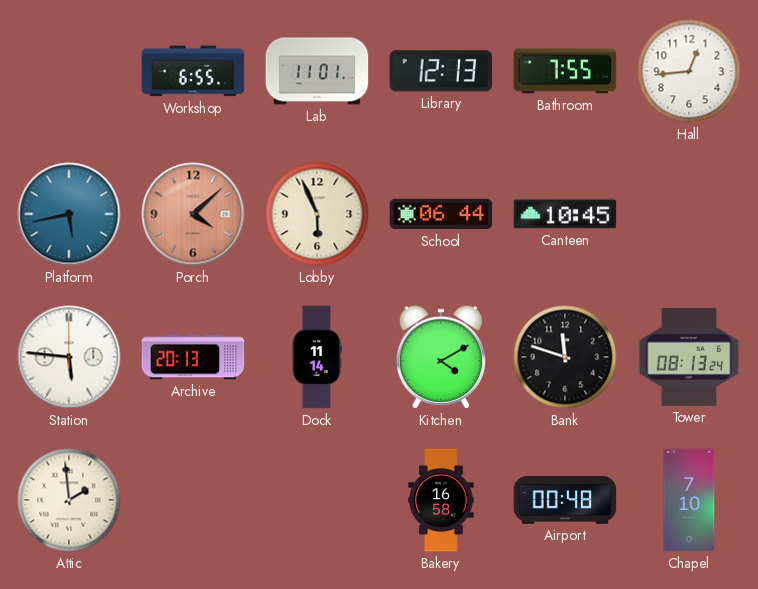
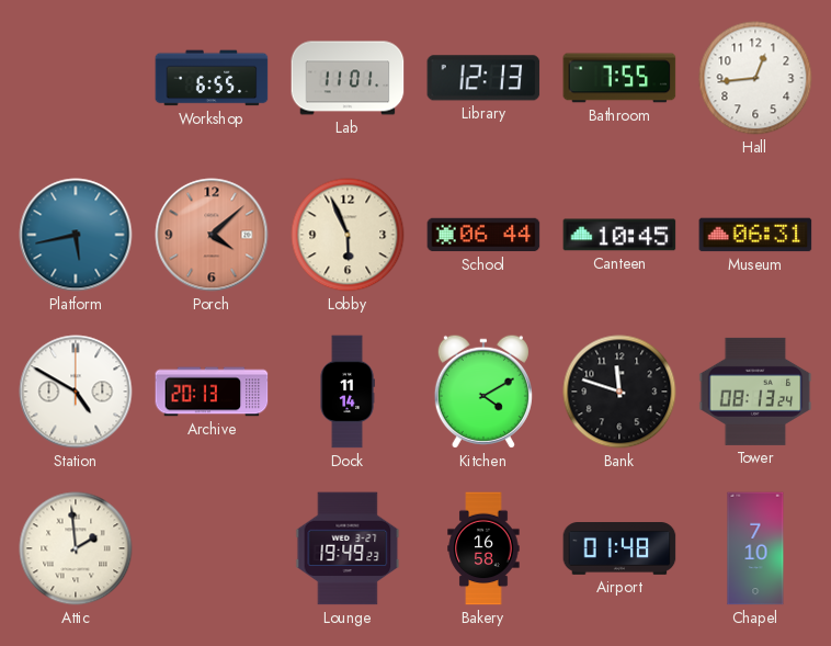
Museum: none -> 06:31 (755, 235)
Station: 5:46 -> 4:50 (76, 392)
Lounge: none -> 19:49 (348, 548)
Airport: 00:48 -> 01:48 (619, 549)
